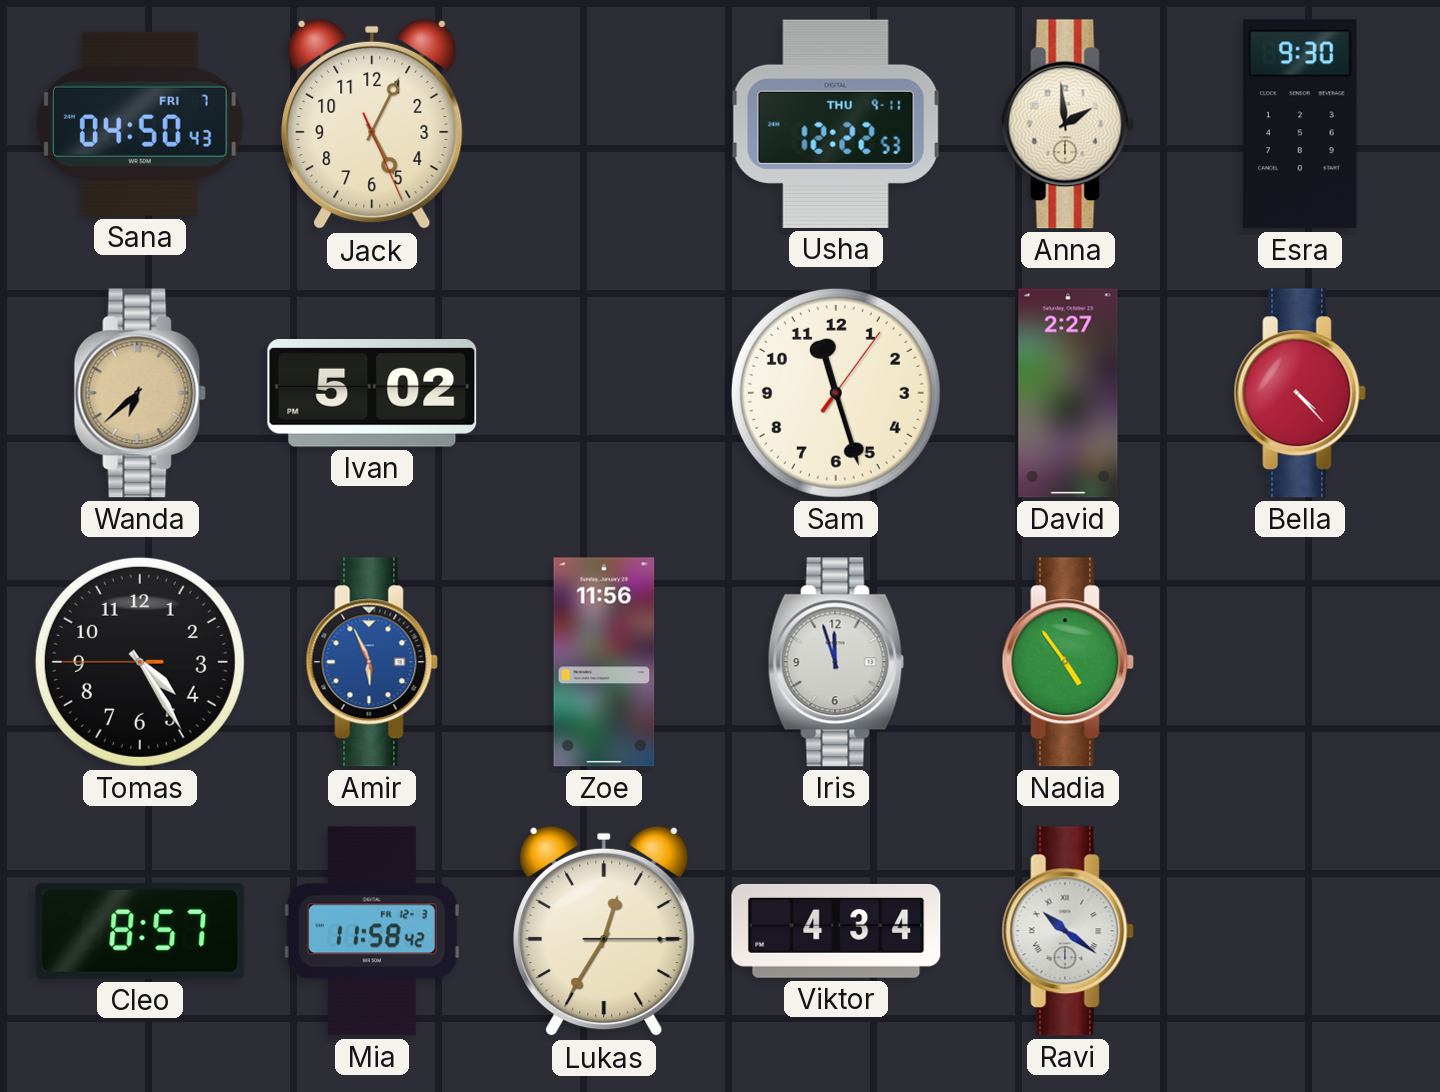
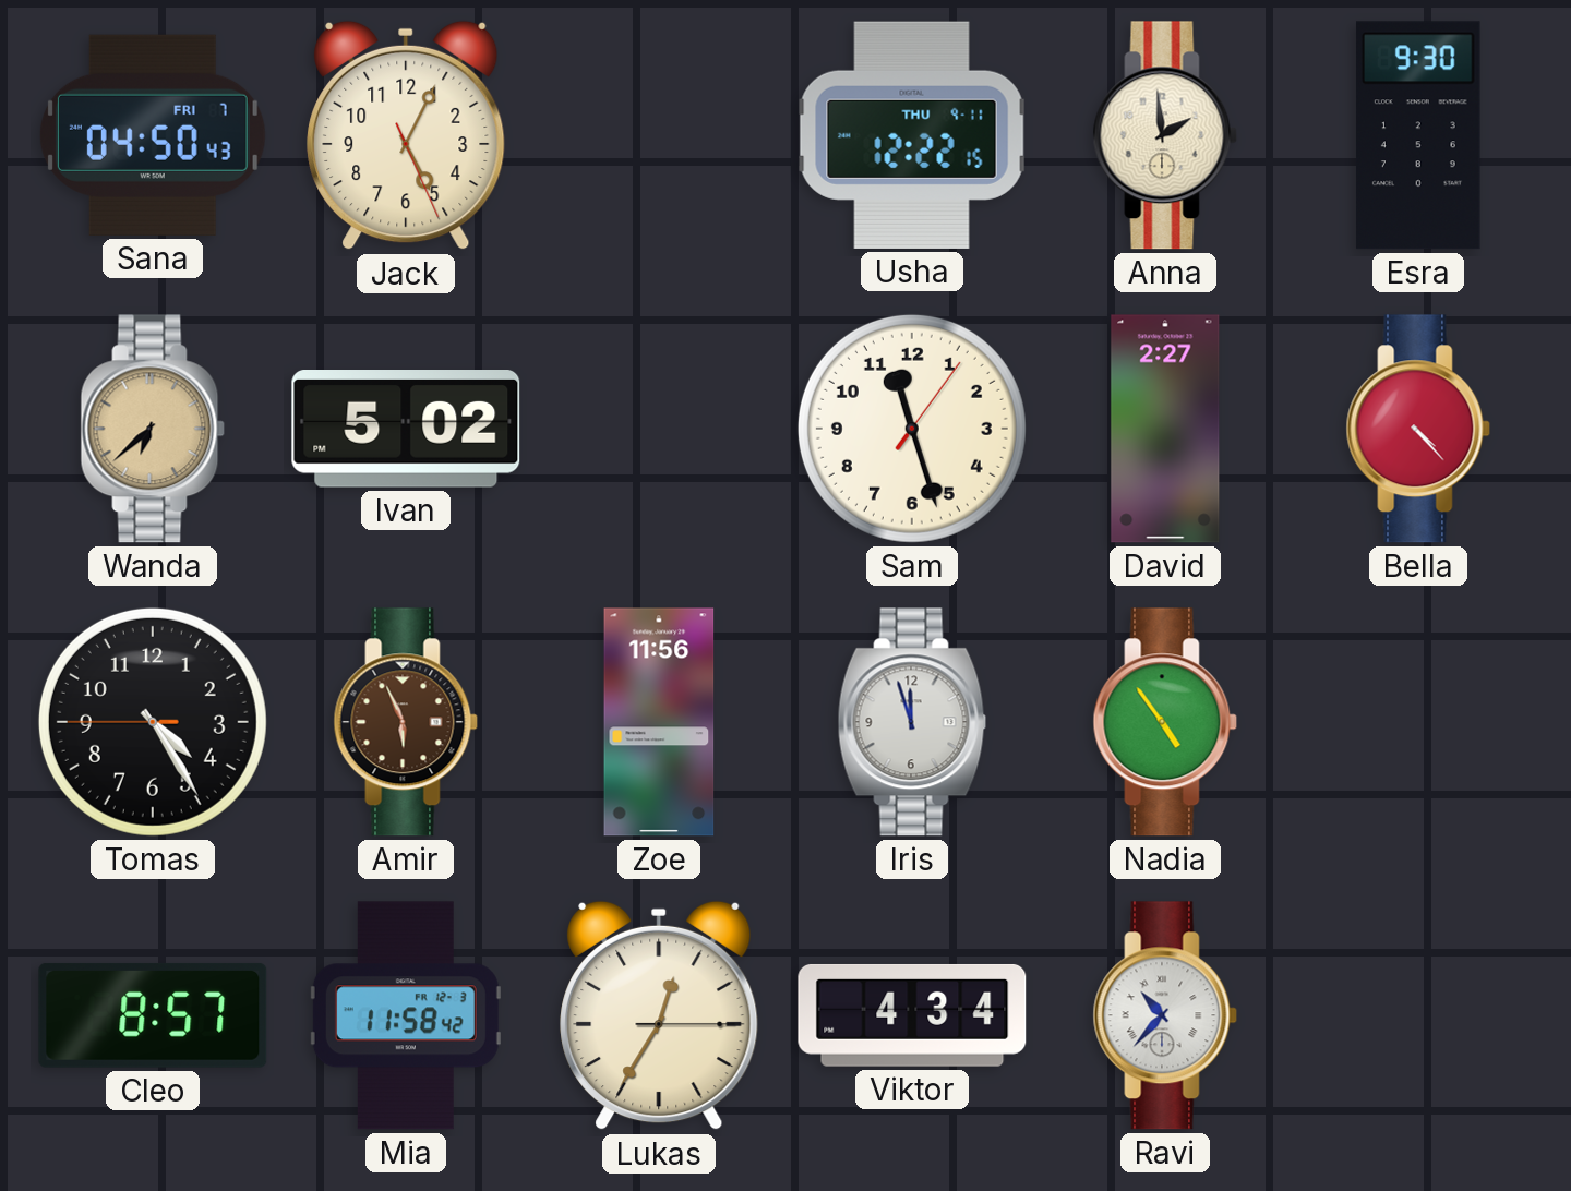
Usha: 12:22:53 -> 12:22:15 (912, 135)
Amir dial: blue -> brown (406, 722)
Ravi: 10:21 -> 10:37 (1165, 1015)
